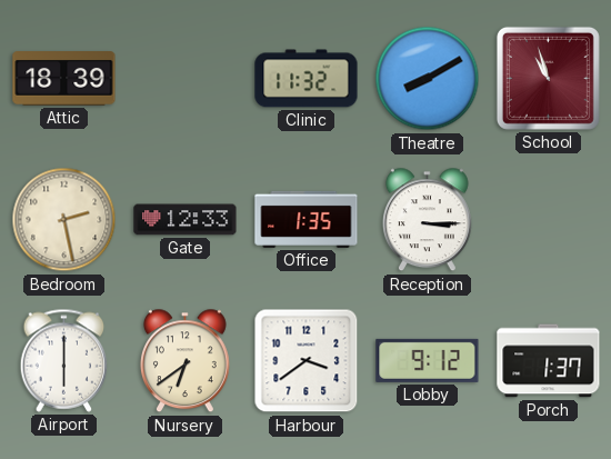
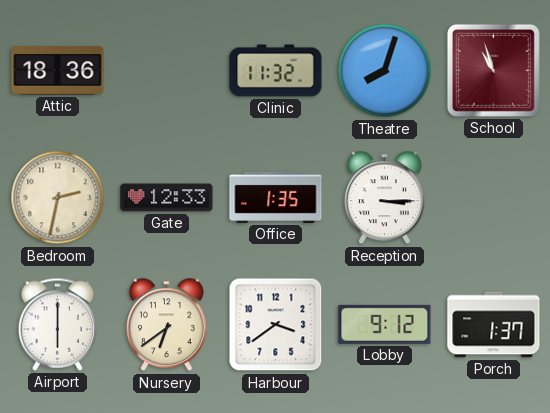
Attic: 18:39 -> 18:36 (58, 71)
Theatre: 8:10 -> 8:03 (385, 71)
Bedroom: 2:28 -> 2:32 (58, 198)
